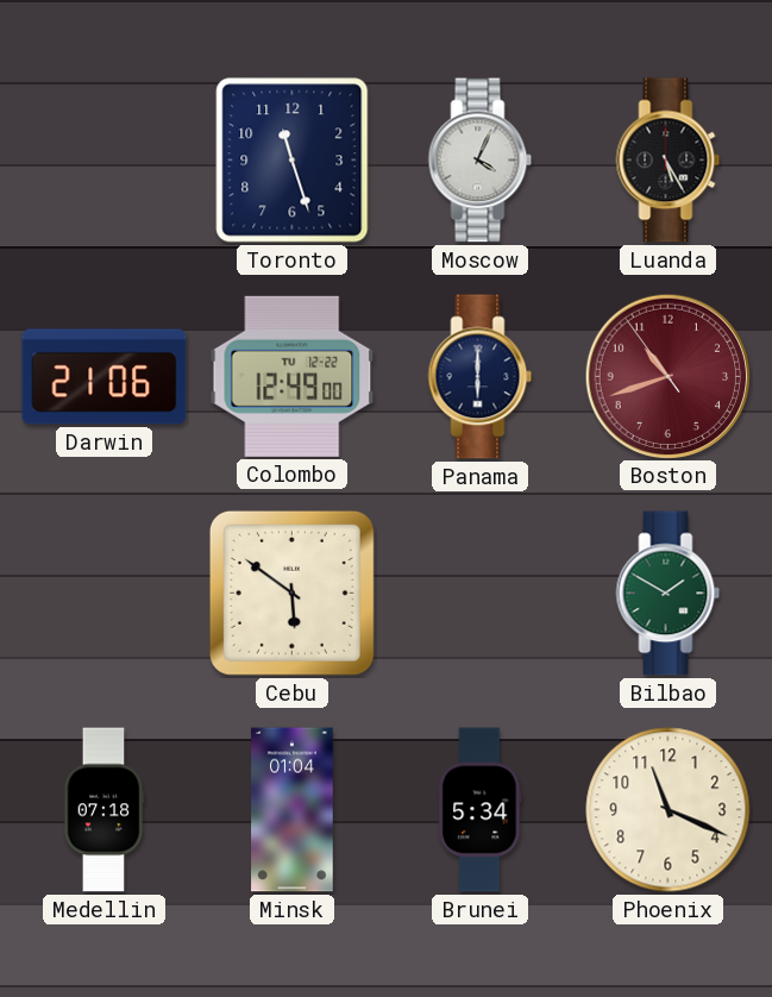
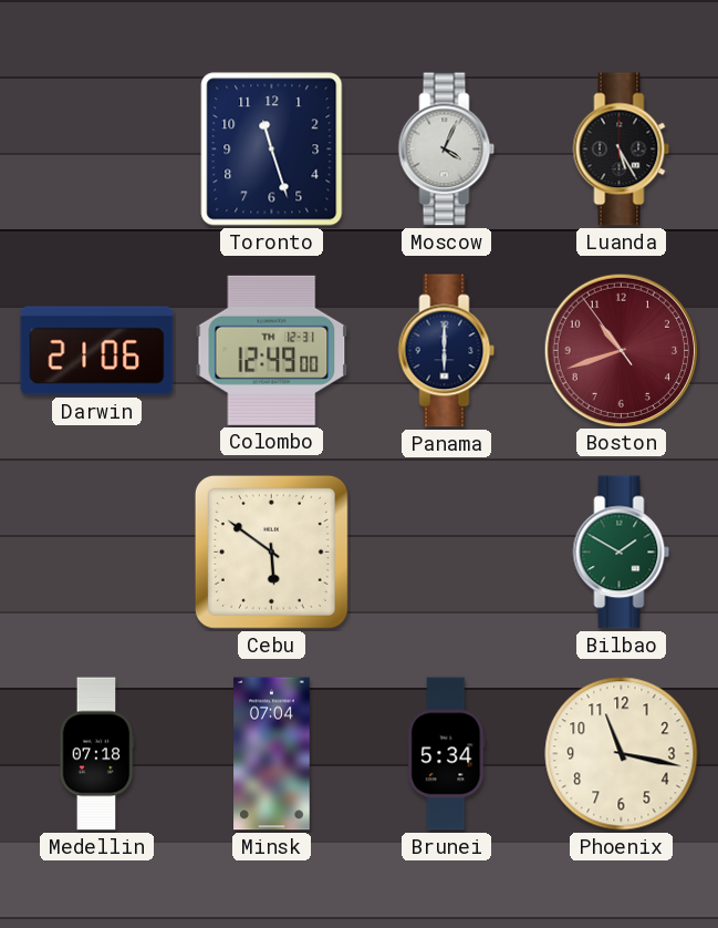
Colombo date: TU 12-22 -> TH 12-31 (272, 350)
Minsk: 01:04 -> 07:04 (272, 754)
Phoenix: 11:19 -> 11:17 (622, 754)
